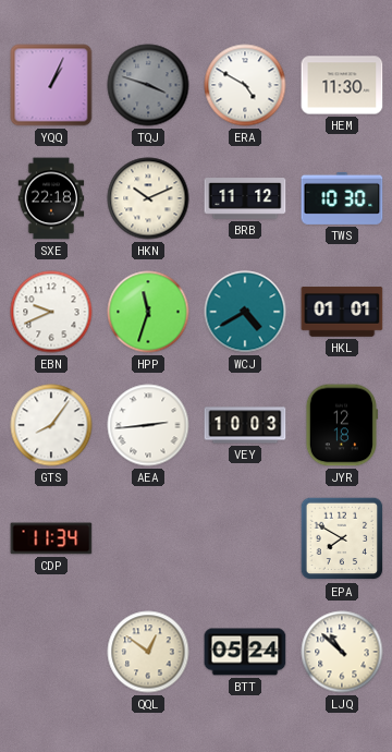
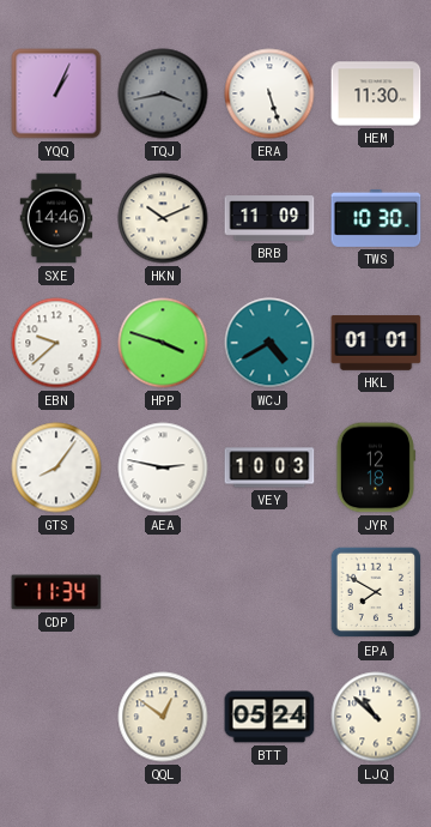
TQJ: 3:48 -> 3:43 (163, 93)
ERA: 4:50 -> 5:27 (269, 93)
SXE: 22:18 -> 14:46 (56, 218)
BRB: 11:12 -> 11:09 (269, 218)
EBN: 9:41 -> 9:38 (56, 343)
HPP: 11:33 -> 3:48 (163, 343)
AEA: 2:44 -> 2:47 (163, 467)
